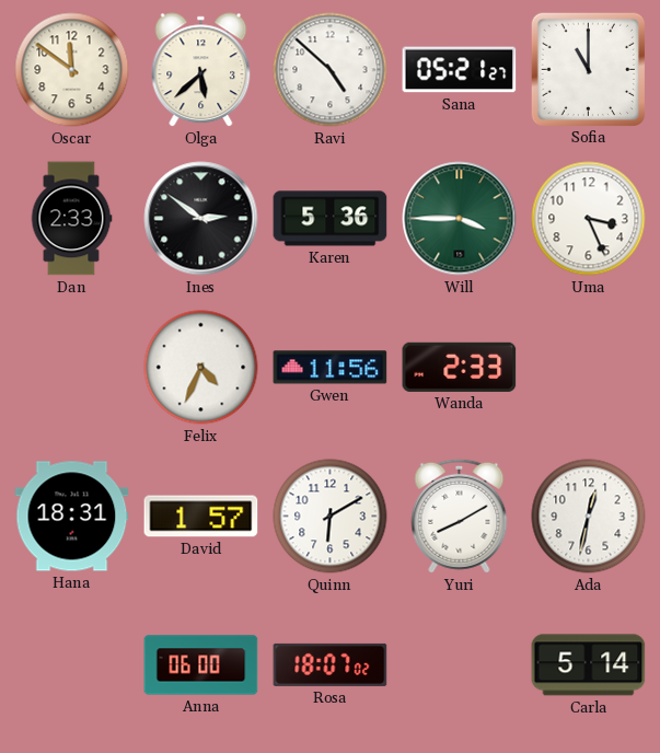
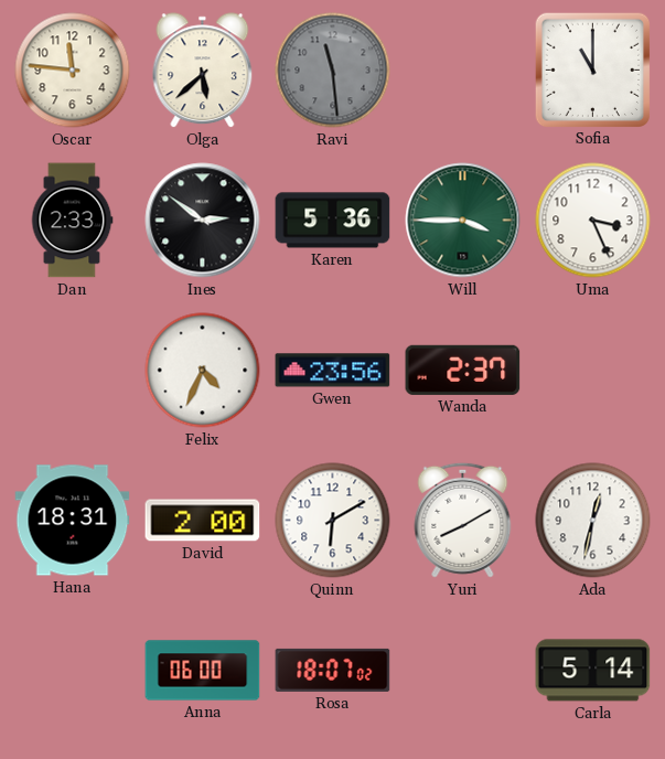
Oscar: 11:51 -> 11:46 (73, 71)
Ravi: 4:52 -> 11:29 (333, 71)
Ravi dial: white -> grey (333, 71)
Sana: 05:21 -> none (460, 70)
Gwen: 11:56 -> 23:56 (333, 371)
Wanda: 2:33 -> 2:37 (463, 370)
David: 1:57 -> 2:00 (203, 521)
